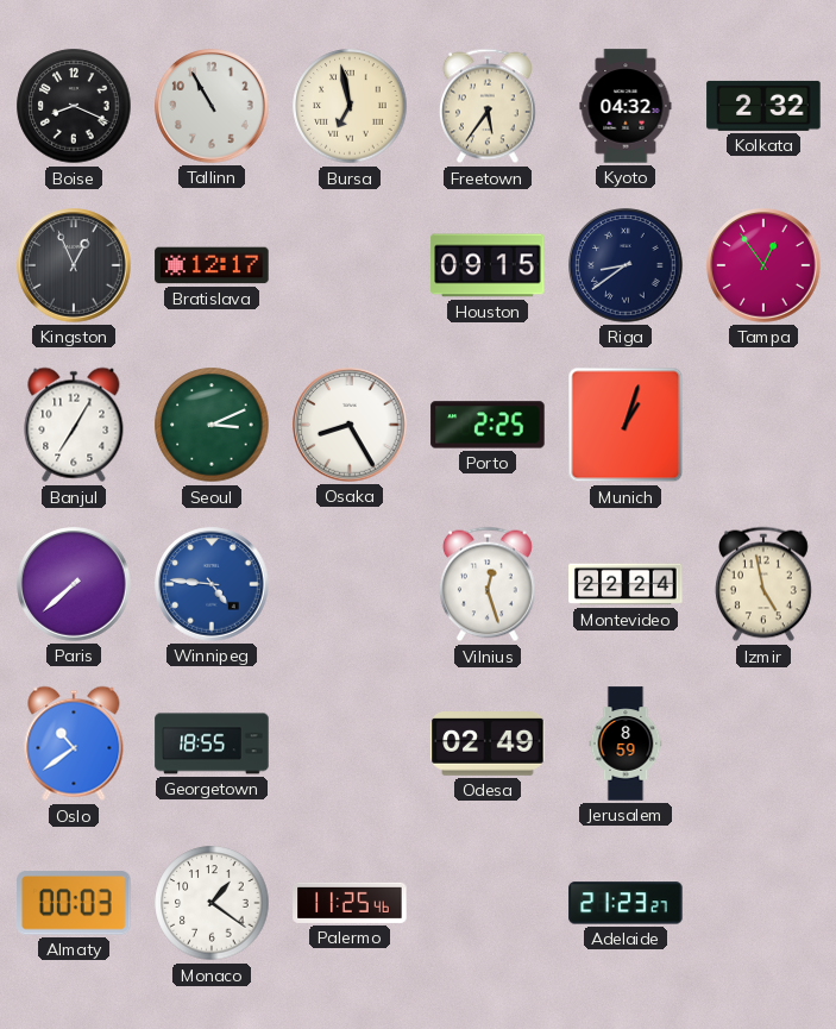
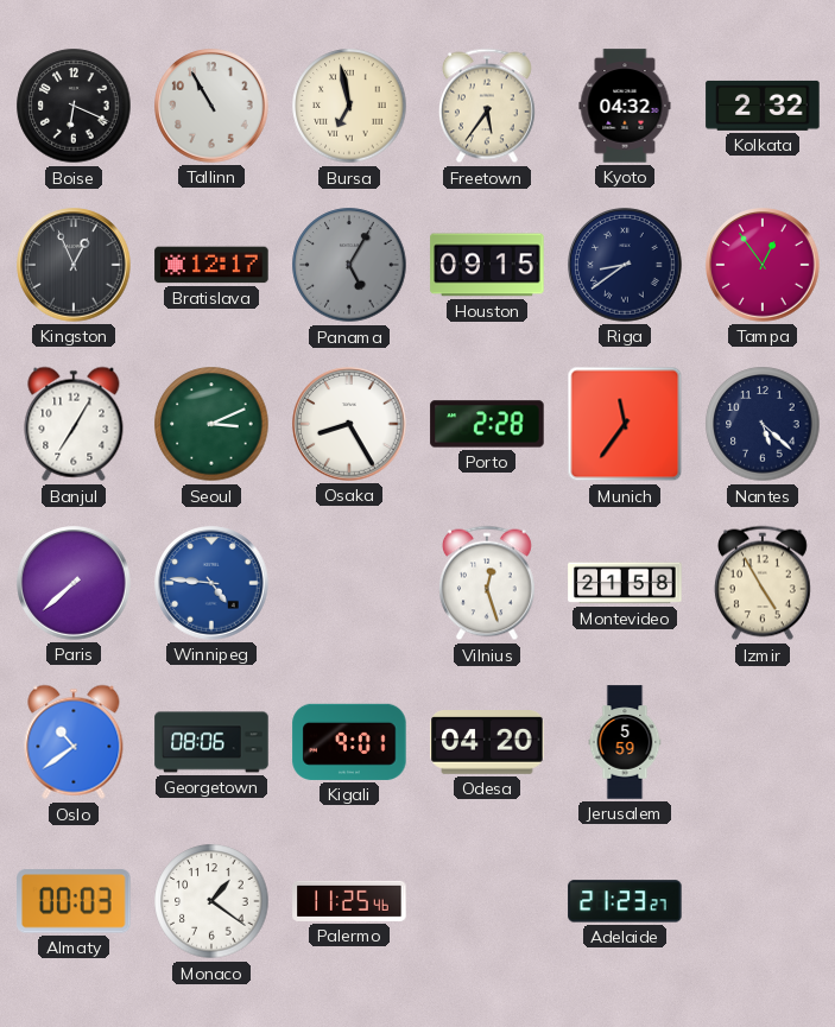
Boise: 8:19 -> 6:19 (74, 106)
Panama: none -> 5:05 (349, 265)
Porto: 2:25 -> 2:28 (487, 424)
Munich: 1:03 -> 11:36 (625, 424)
Nantes: none -> 5:22 (763, 424)
Montevideo: 22:24 -> 21:58 (625, 583)
Izmir: 4:58 -> 4:55 (763, 583)
Georgetown: 18:55 -> 08:06 (211, 742)
Kigali: none -> 9:01 (349, 742)
Odesa: 02:49 -> 04:20 (487, 743)
Jerusalem: 8:59 -> 5:59 (625, 742)
